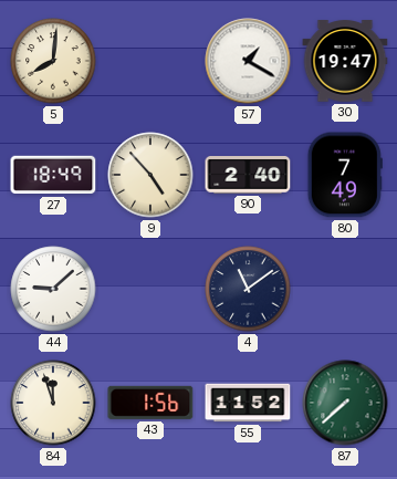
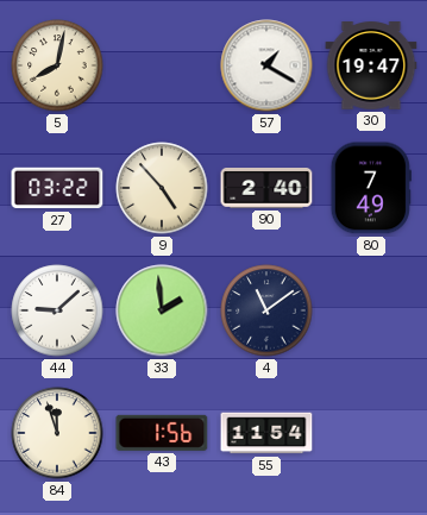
5: 8:01 -> 8:02 (57, 65)
27: 18:49 -> 03:22 (57, 188)
33: none -> 1:59 (162, 310)
55: 11:52 -> 11:54 (266, 433)
87: 7:38 -> none (345, 403)
